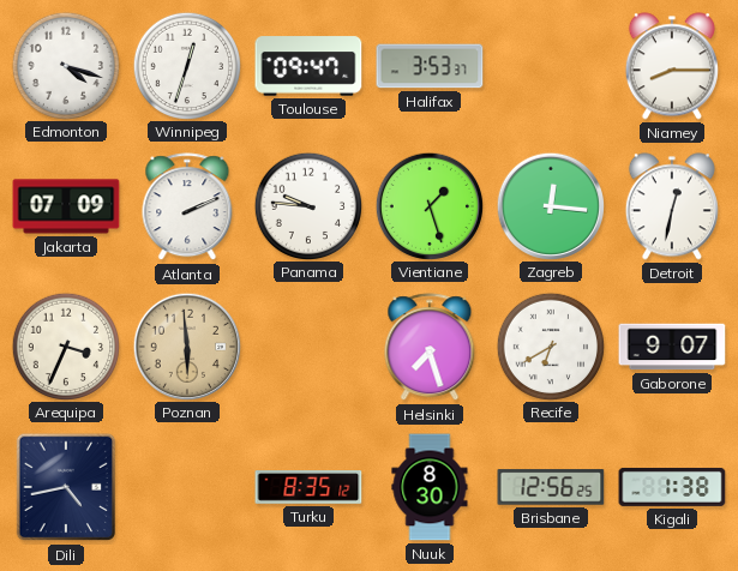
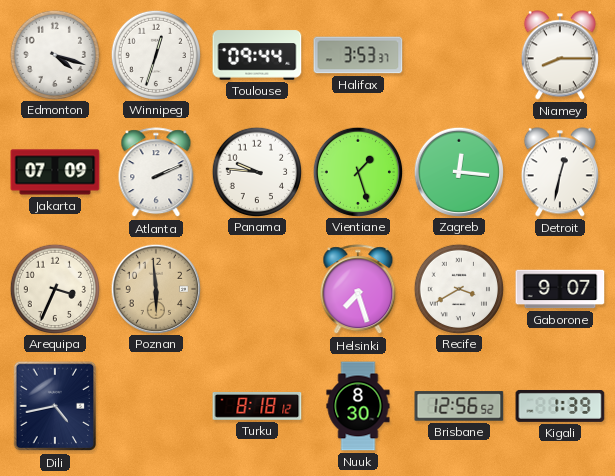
Toulouse: 09:47 -> 09:44 (257, 55)
Recife: 6:40 -> 3:40 (458, 288)
Turku: 8:35 -> 8:18 (257, 407)
Brisbane: 12:56:25 -> 12:56:52 (459, 406)
Kigali: 1:38 -> 1:39 (560, 406)
